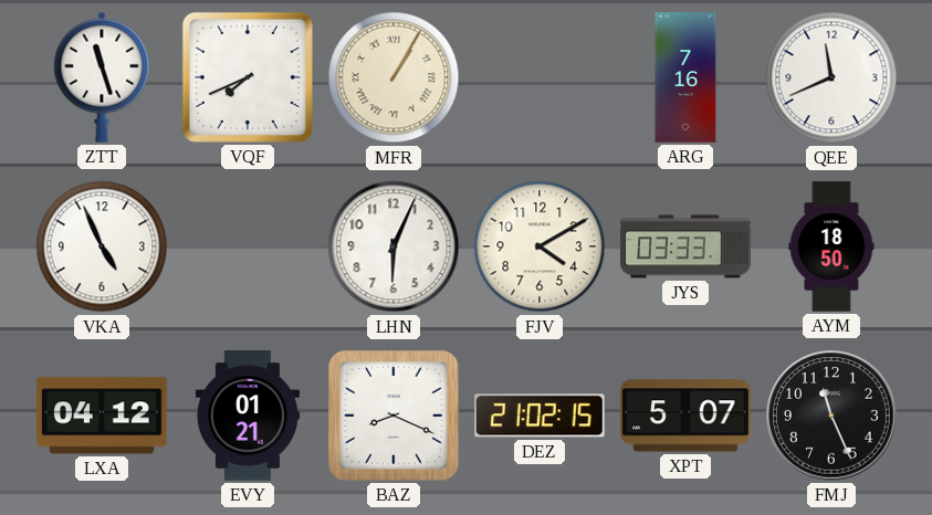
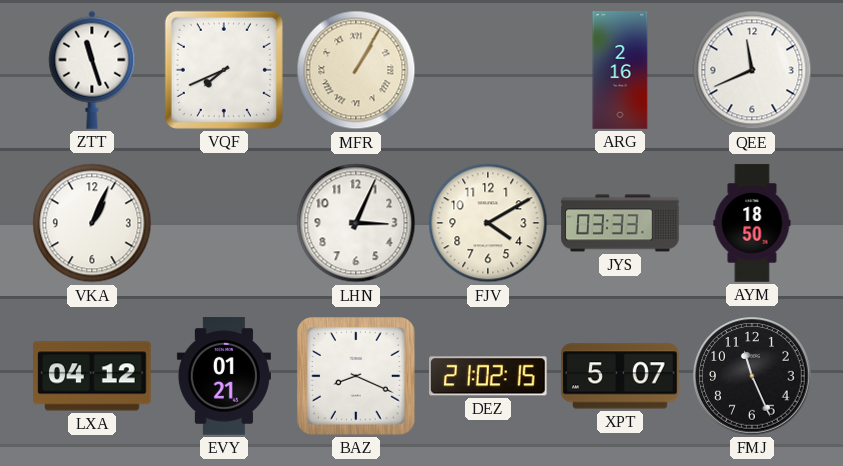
ARG: 7:16 -> 2:16 (620, 70)
VKA: 4:56 -> 1:04 (92, 223)
LHN: 6:04 -> 3:04 (356, 223)
